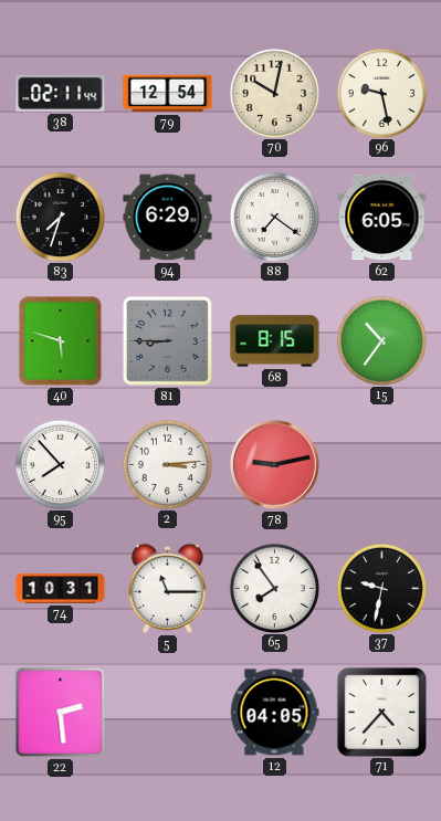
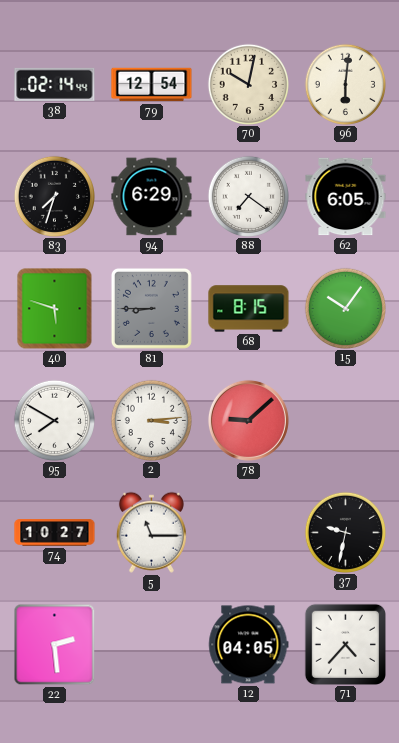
38: 02:11 -> 02:14 (55, 84)
96: 9:28 -> 6:01 (345, 84)
15: 10:36 -> 10:06 (345, 308)
95: 7:53 -> 7:50 (54, 420)
78: 9:13 -> 9:08 (248, 420)
74: 10:31 -> 10:27 (55, 533)
65: 7:54 -> none (274, 588)
